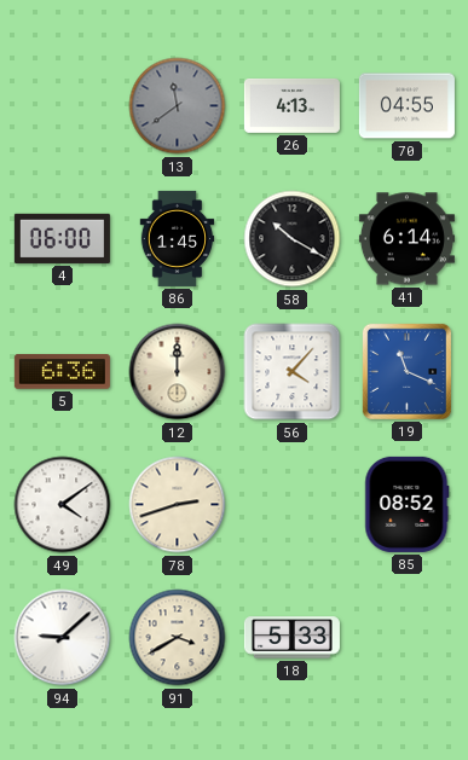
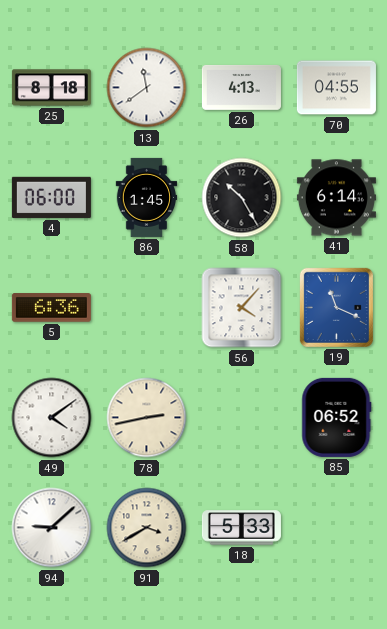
25: none -> 8:18 (51, 88)
13 dial: grey -> white (147, 88)
58: 10:20 -> 10:25 (242, 198)
12: 12:00 -> none (178, 372)
78: 2:42 -> 2:43 (147, 418)
85: 08:52 -> 06:52 (337, 417)
